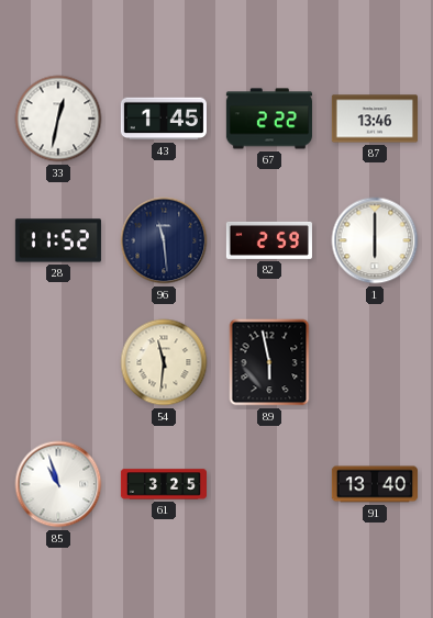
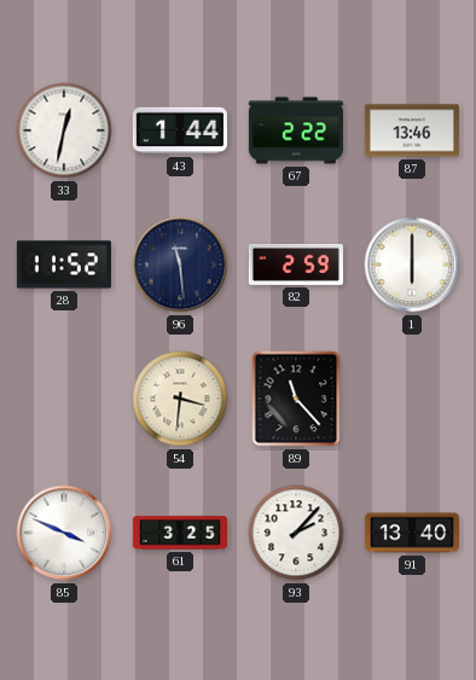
43: 1:45 -> 1:44 (180, 130)
54: 11:31 -> 3:31 (180, 399)
89: 5:58 -> 11:23 (296, 399)
85: 10:57 -> 3:49 (64, 533)
93: none -> 2:07 (296, 533)
